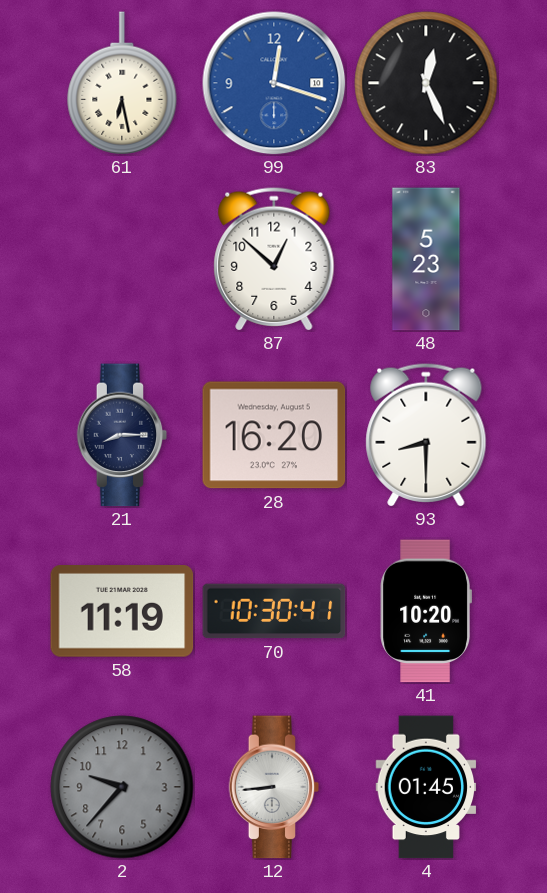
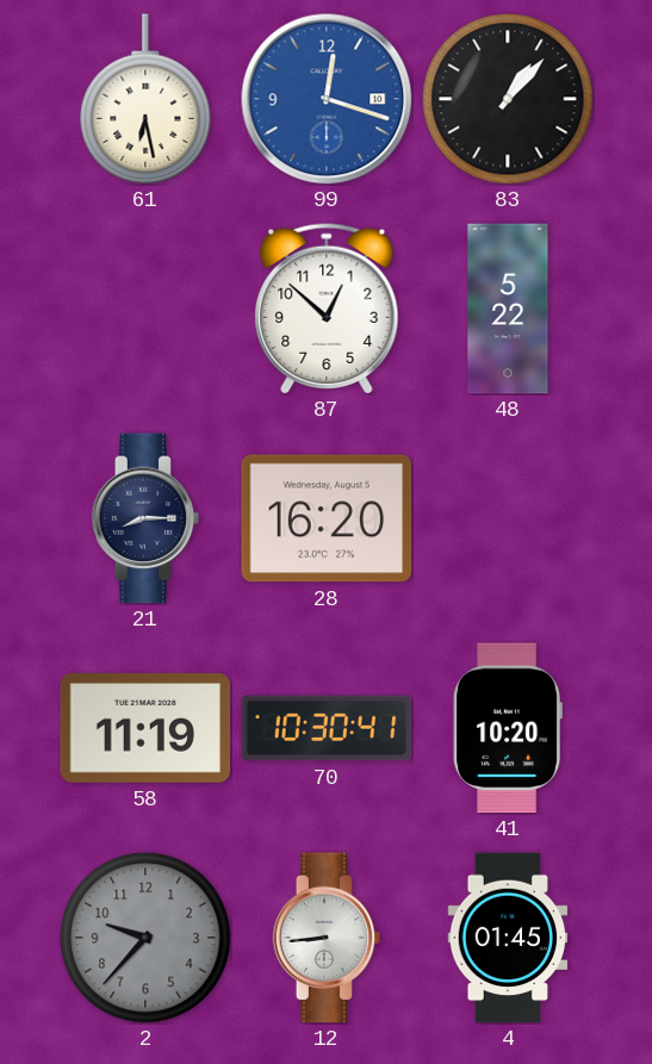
83: 12:26 -> 1:07 (508, 99)
48: 5:23 -> 5:22 (508, 309)
93: 8:30 -> none (426, 435)
